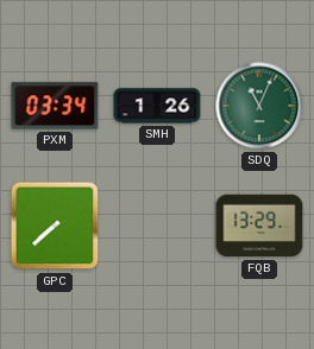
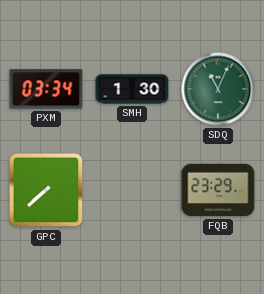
SMH: 1:26 -> 1:30 (132, 89)
FQB: 13:29 -> 23:29 (218, 190)
